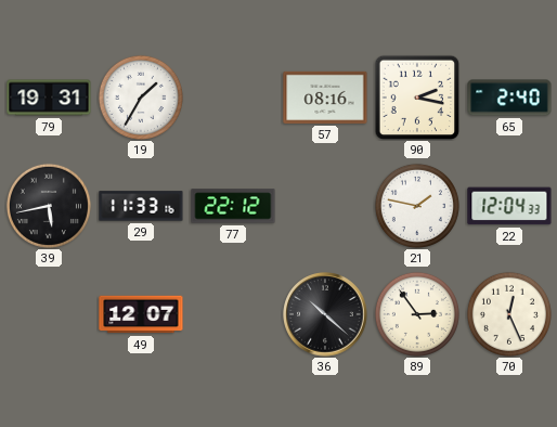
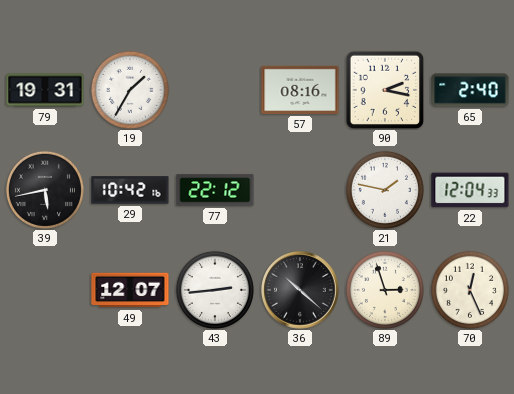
29: 11:33 -> 10:42 (130, 190)
43: none -> 2:44 (215, 290)
89: 2:54 -> 2:57 (385, 290)
